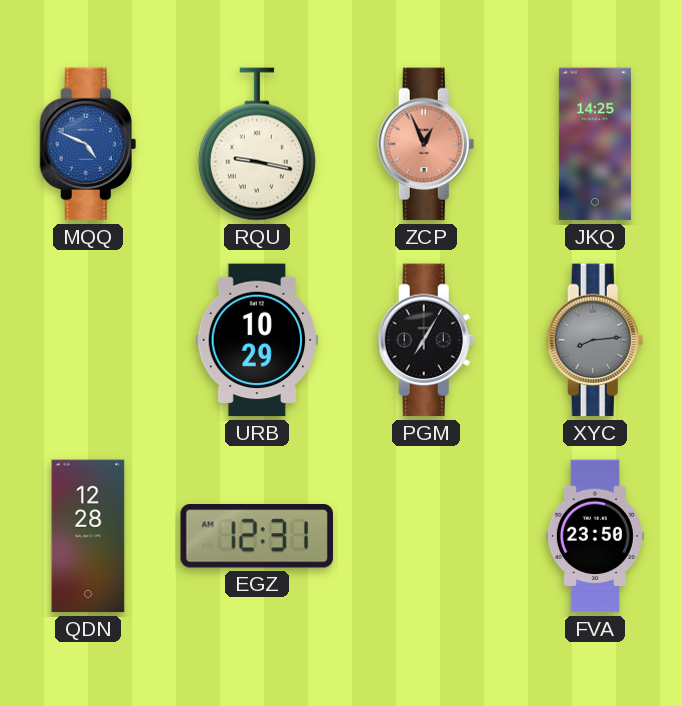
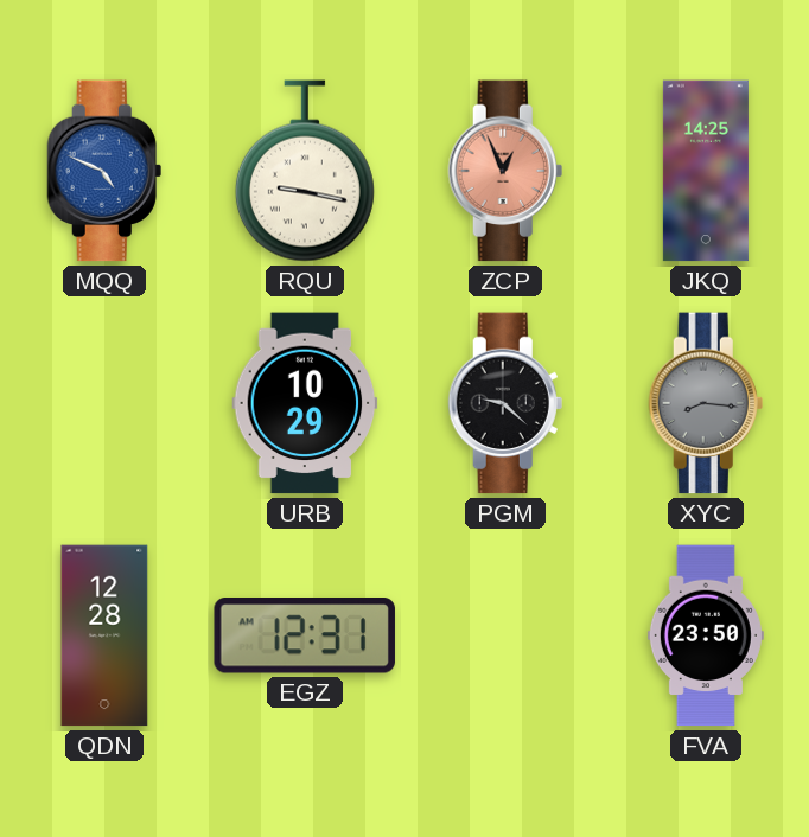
PGM: 7:05 -> 9:22 (505, 403)
XYC: 8:14 -> 8:16 (706, 403)
